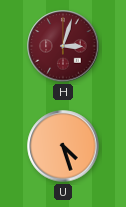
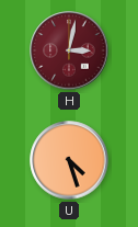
H: 3:03 -> 3:02 (69, 50)
